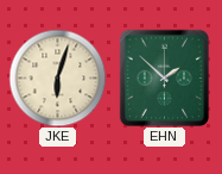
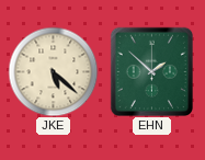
JKE: 6:03 -> 5:22 (53, 71)
